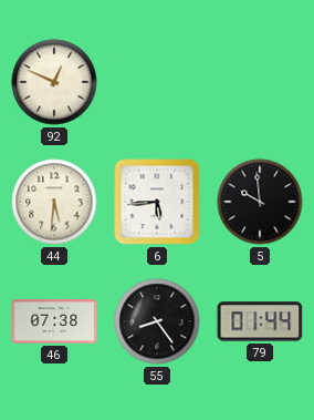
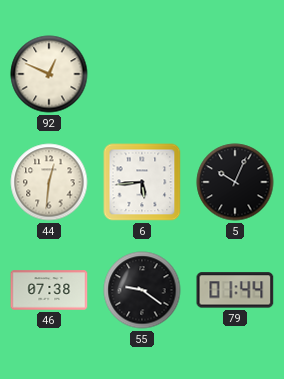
44: 5:31 -> 12:31 (49, 182)
5: 9:59 -> 10:04 (235, 182)
55: 8:24 -> 9:21 (142, 290)
